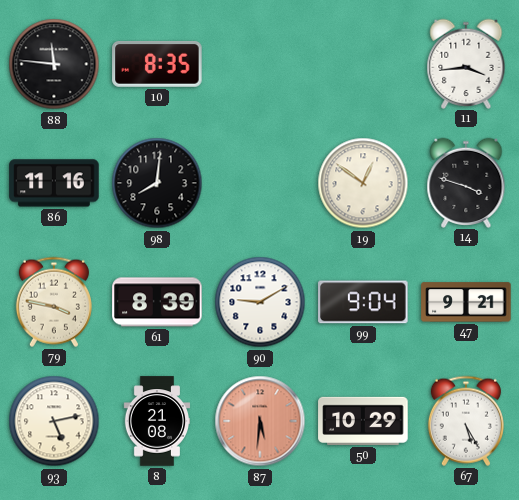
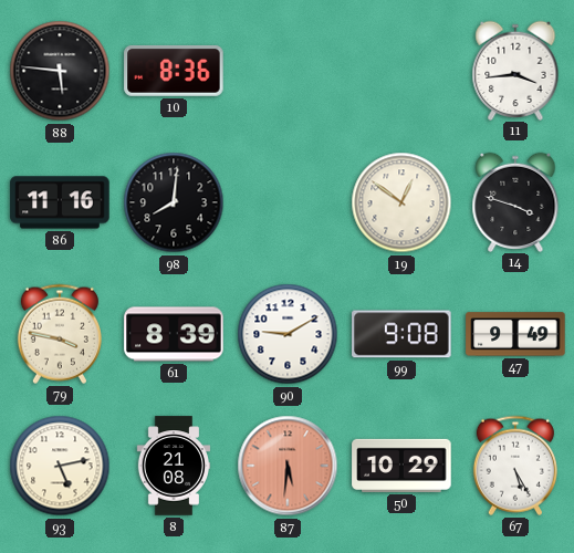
88: 11:46 -> 5:46 (60, 71)
10: 8:35 -> 8:36 (174, 71)
99: 9:04 -> 9:08 (401, 334)
47: 9:21 -> 9:49 (515, 334)
